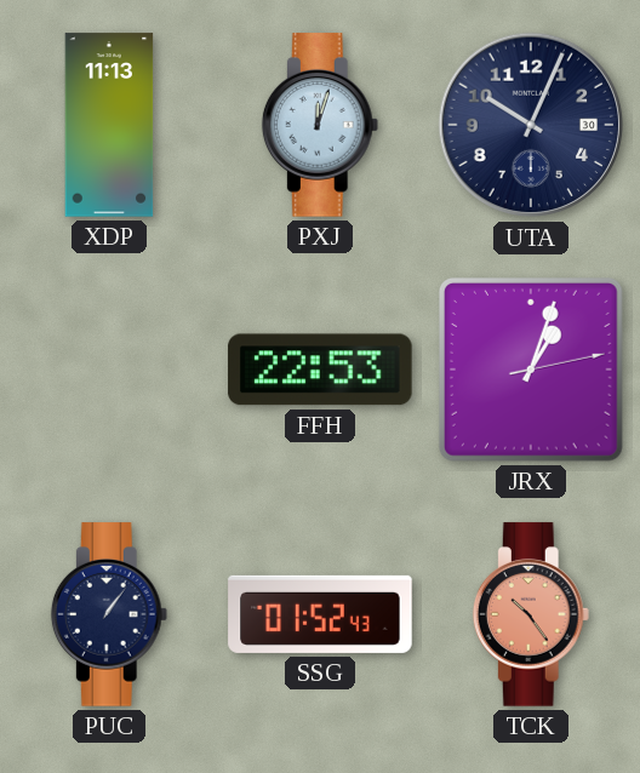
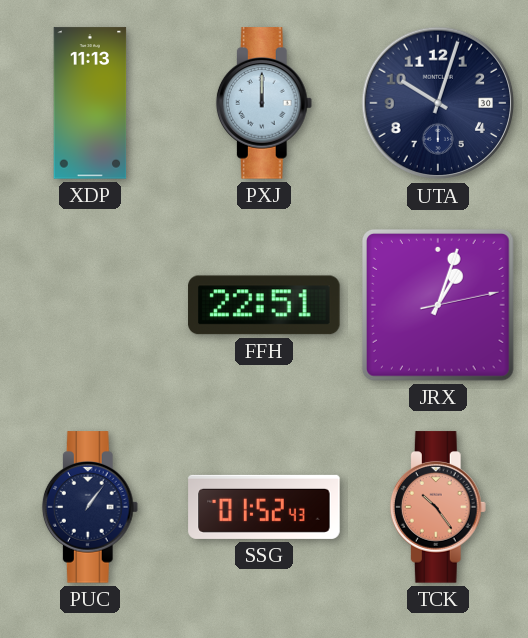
PXJ: 12:03 -> 12:00 (264, 103)
UTA: 10:04 -> 10:03 (438, 103)
FFH: 22:53 -> 22:51 (264, 305)
